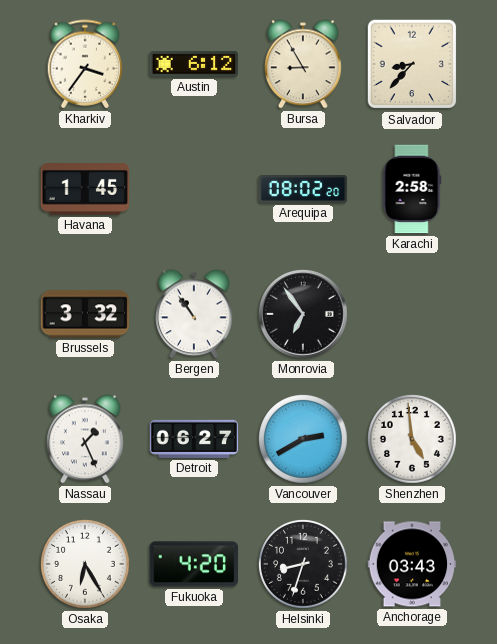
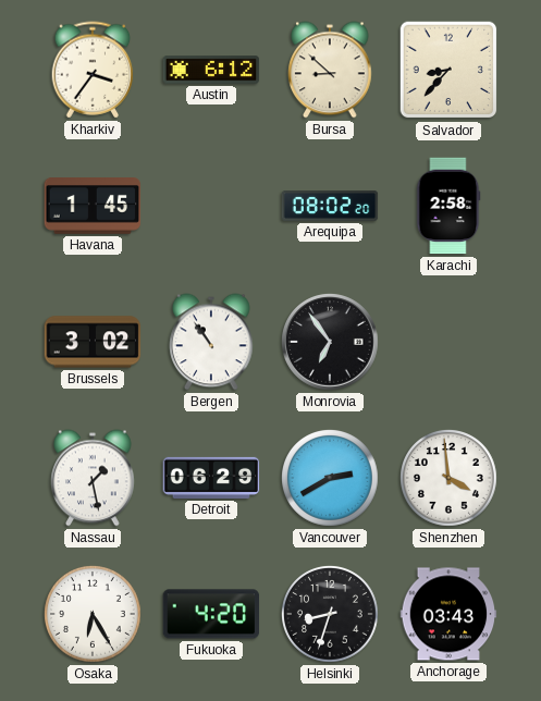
Bursa: 8:55 -> 8:52 (331, 70)
Brussels: 3:32 -> 3:02 (93, 342)
Nassau: 1:26 -> 1:28 (94, 478)
Detroit: 06:27 -> 06:29 (211, 478)
Shenzhen: 4:59 -> 3:59 (450, 479)
